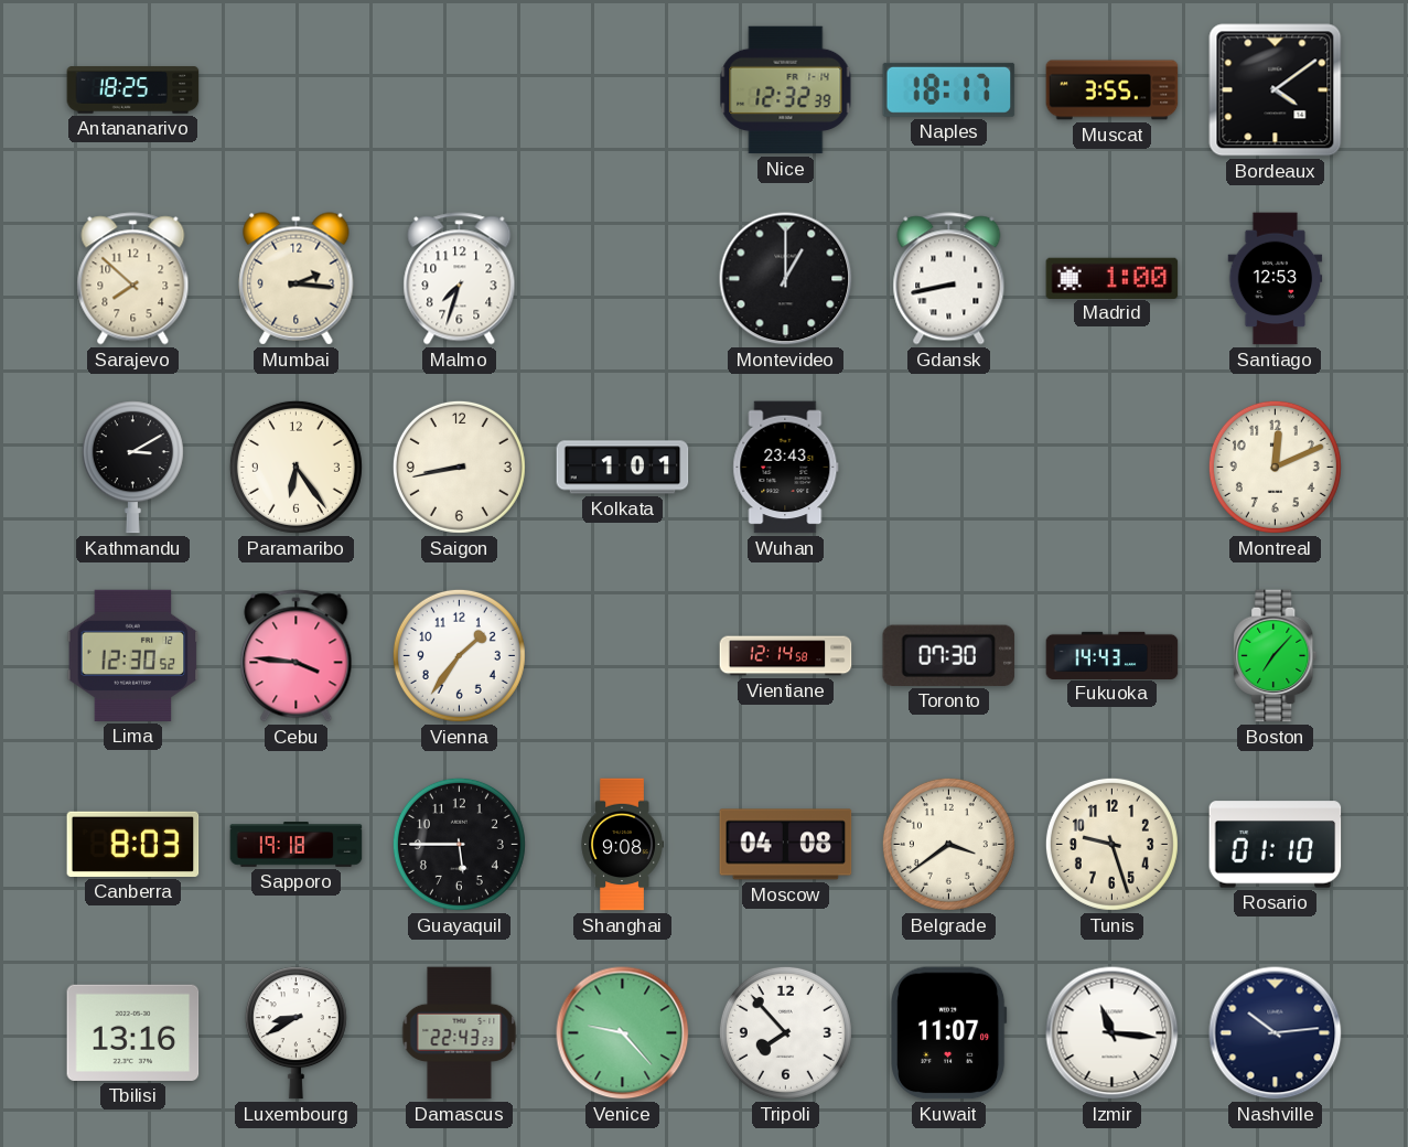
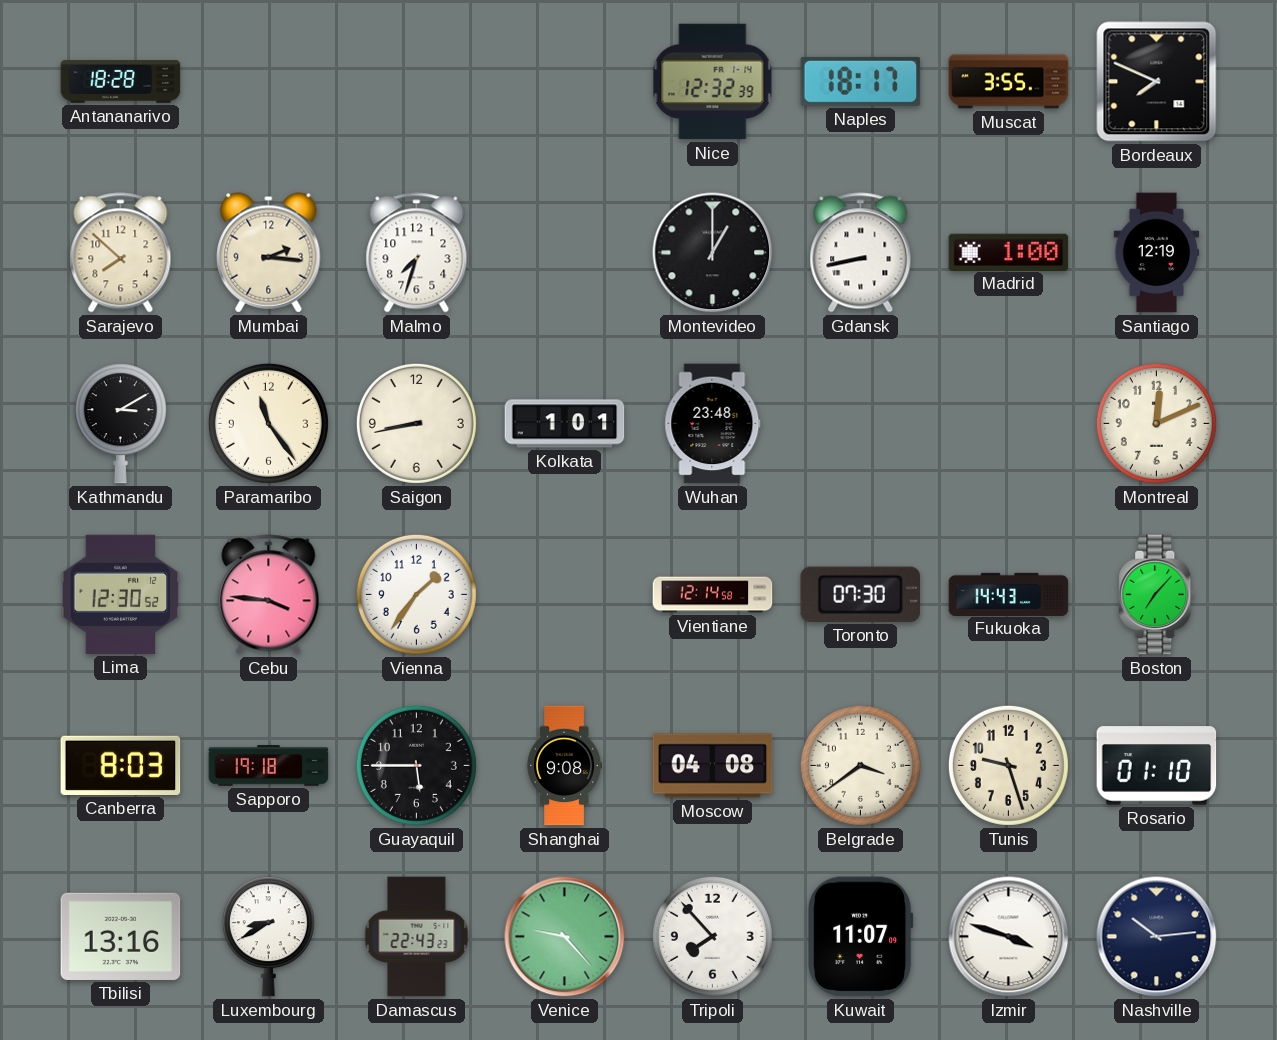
Antananarivo: 18:25 -> 18:28 (121, 82)
Bordeaux: 4:09 -> 7:49 (1157, 82)
Santiago: 12:53 -> 12:19 (1157, 253)
Paramaribo: 6:24 -> 11:24 (268, 423)
Wuhan: 23:43 -> 23:48 (713, 424)
Izmir: 11:16 -> 3:48 (1009, 937)
